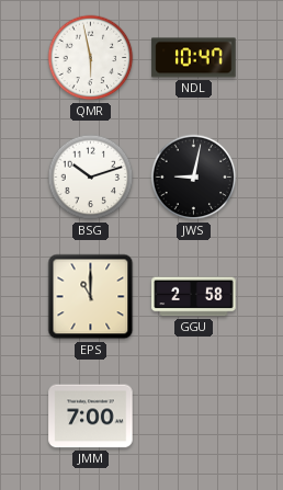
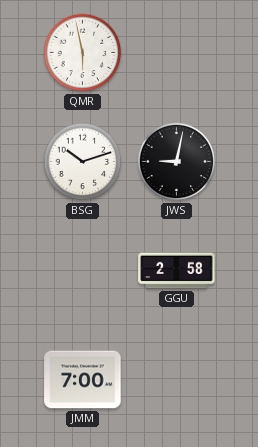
NDL: 10:47 -> none (194, 58)
EPS: 11:00 -> none (91, 297)
